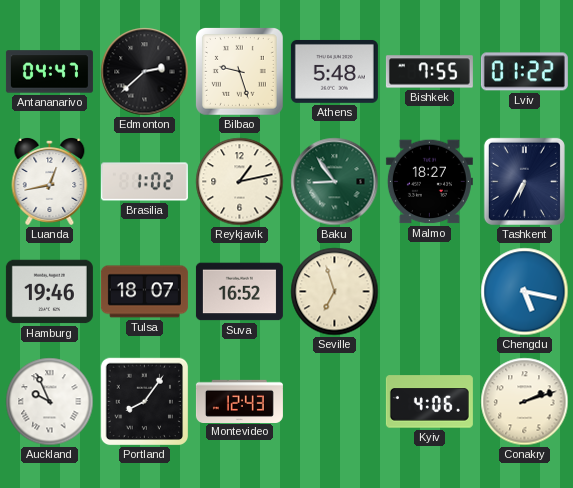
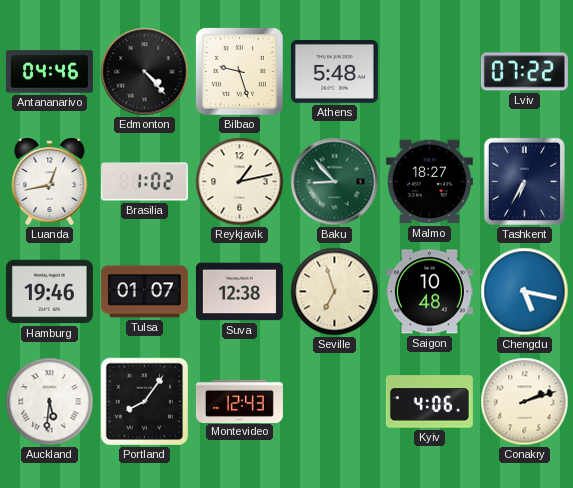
Antananarivo: 04:47 -> 04:46 (49, 72)
Edmonton: 2:38 -> 4:23 (145, 72)
Bishkek: 7:55 -> none (429, 72)
Lviv: 01:22 -> 07:22 (524, 72)
Baku: 8:54 -> 8:53 (335, 182)
Tulsa: 18:07 -> 01:07 (144, 292)
Suva: 16:52 -> 12:38 (239, 292)
Saigon: none -> 10:48 (429, 292)
Auckland: 9:56 -> 5:31 (50, 402)
